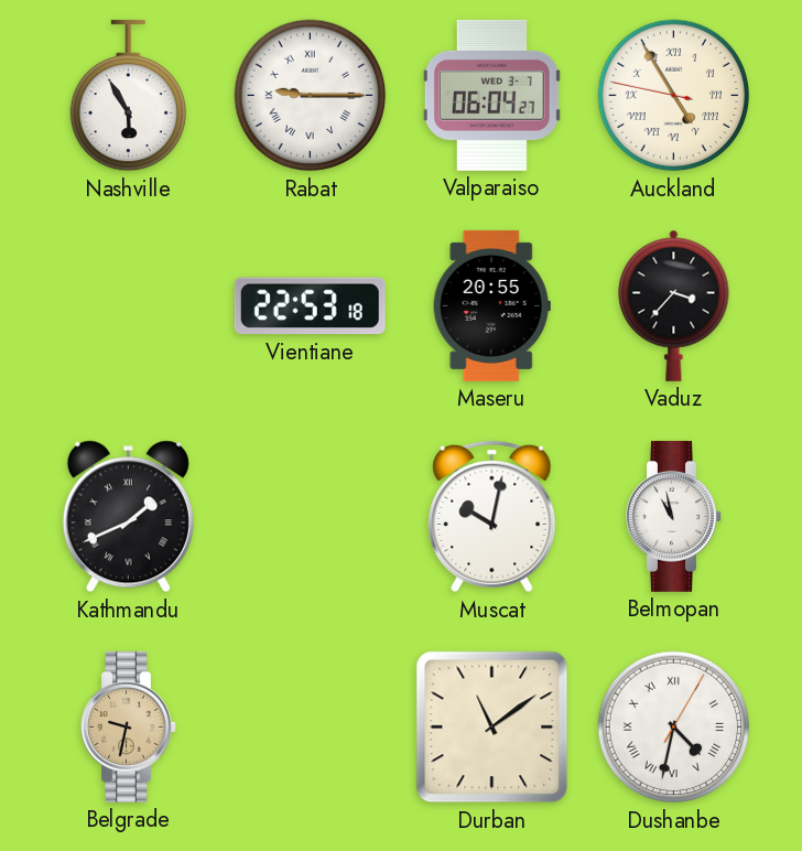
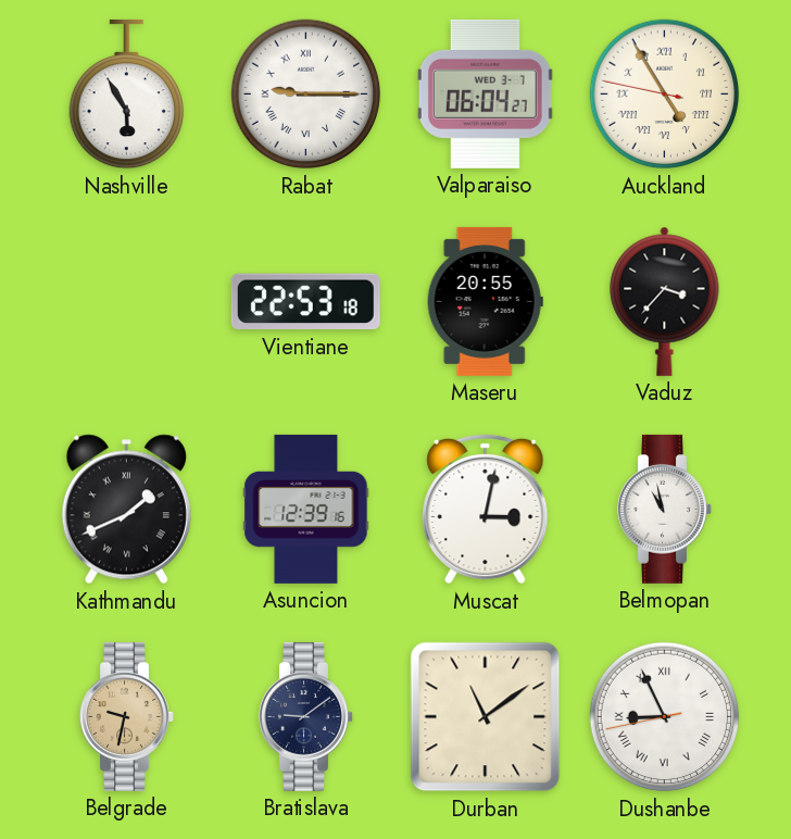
Asuncion: none -> 12:39 (306, 509)
Muscat: 10:02 -> 3:02 (486, 510)
Bratislava: none -> 9:09 (306, 716)
Dushanbe: 4:32 -> 8:55 (665, 717)
